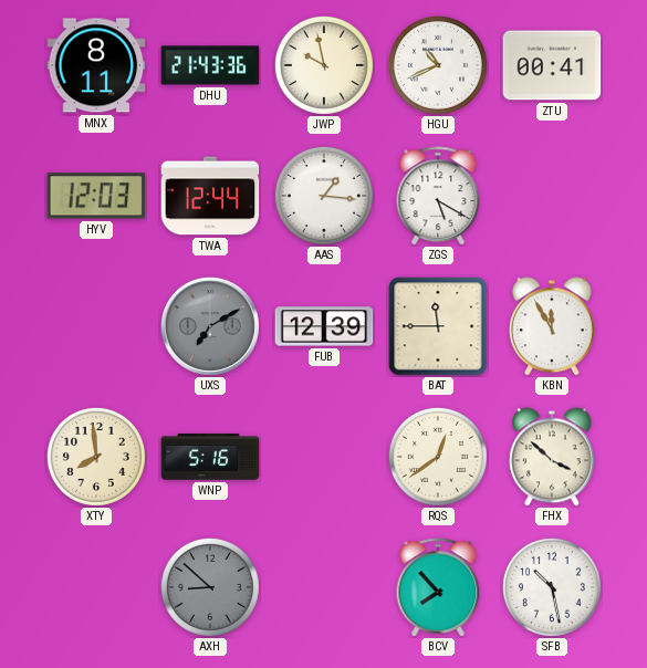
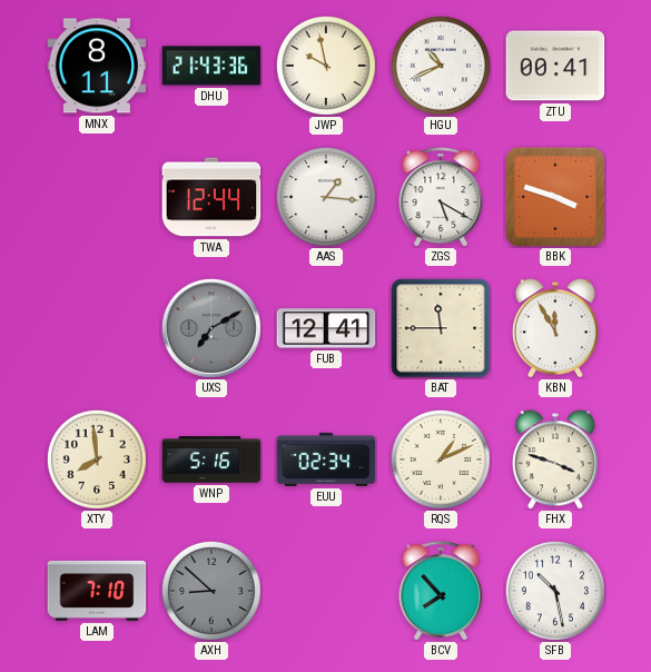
HYV: 12:03 -> none (96, 196)
BBK: none -> 3:48 (555, 197)
FUB: 12:39 -> 12:41 (326, 328)
EUU: none -> 02:34 (326, 459)
RQS: 12:39 -> 1:11 (441, 459)
FHX: 3:52 -> 3:48 (555, 459)
LAM: none -> 7:10 (97, 591)
